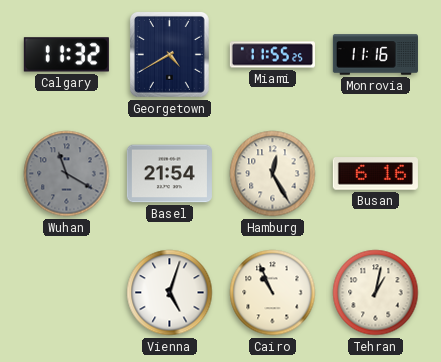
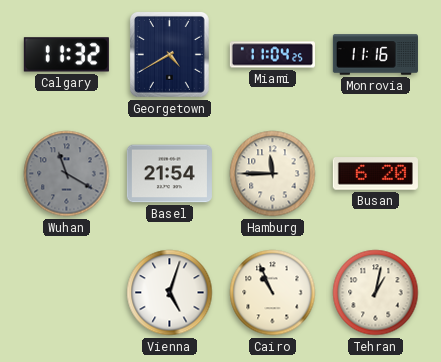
Miami: 11:55 -> 11:04 (272, 55)
Hamburg: 12:25 -> 11:45 (273, 174)
Busan: 6:16 -> 6:20 (375, 174)
